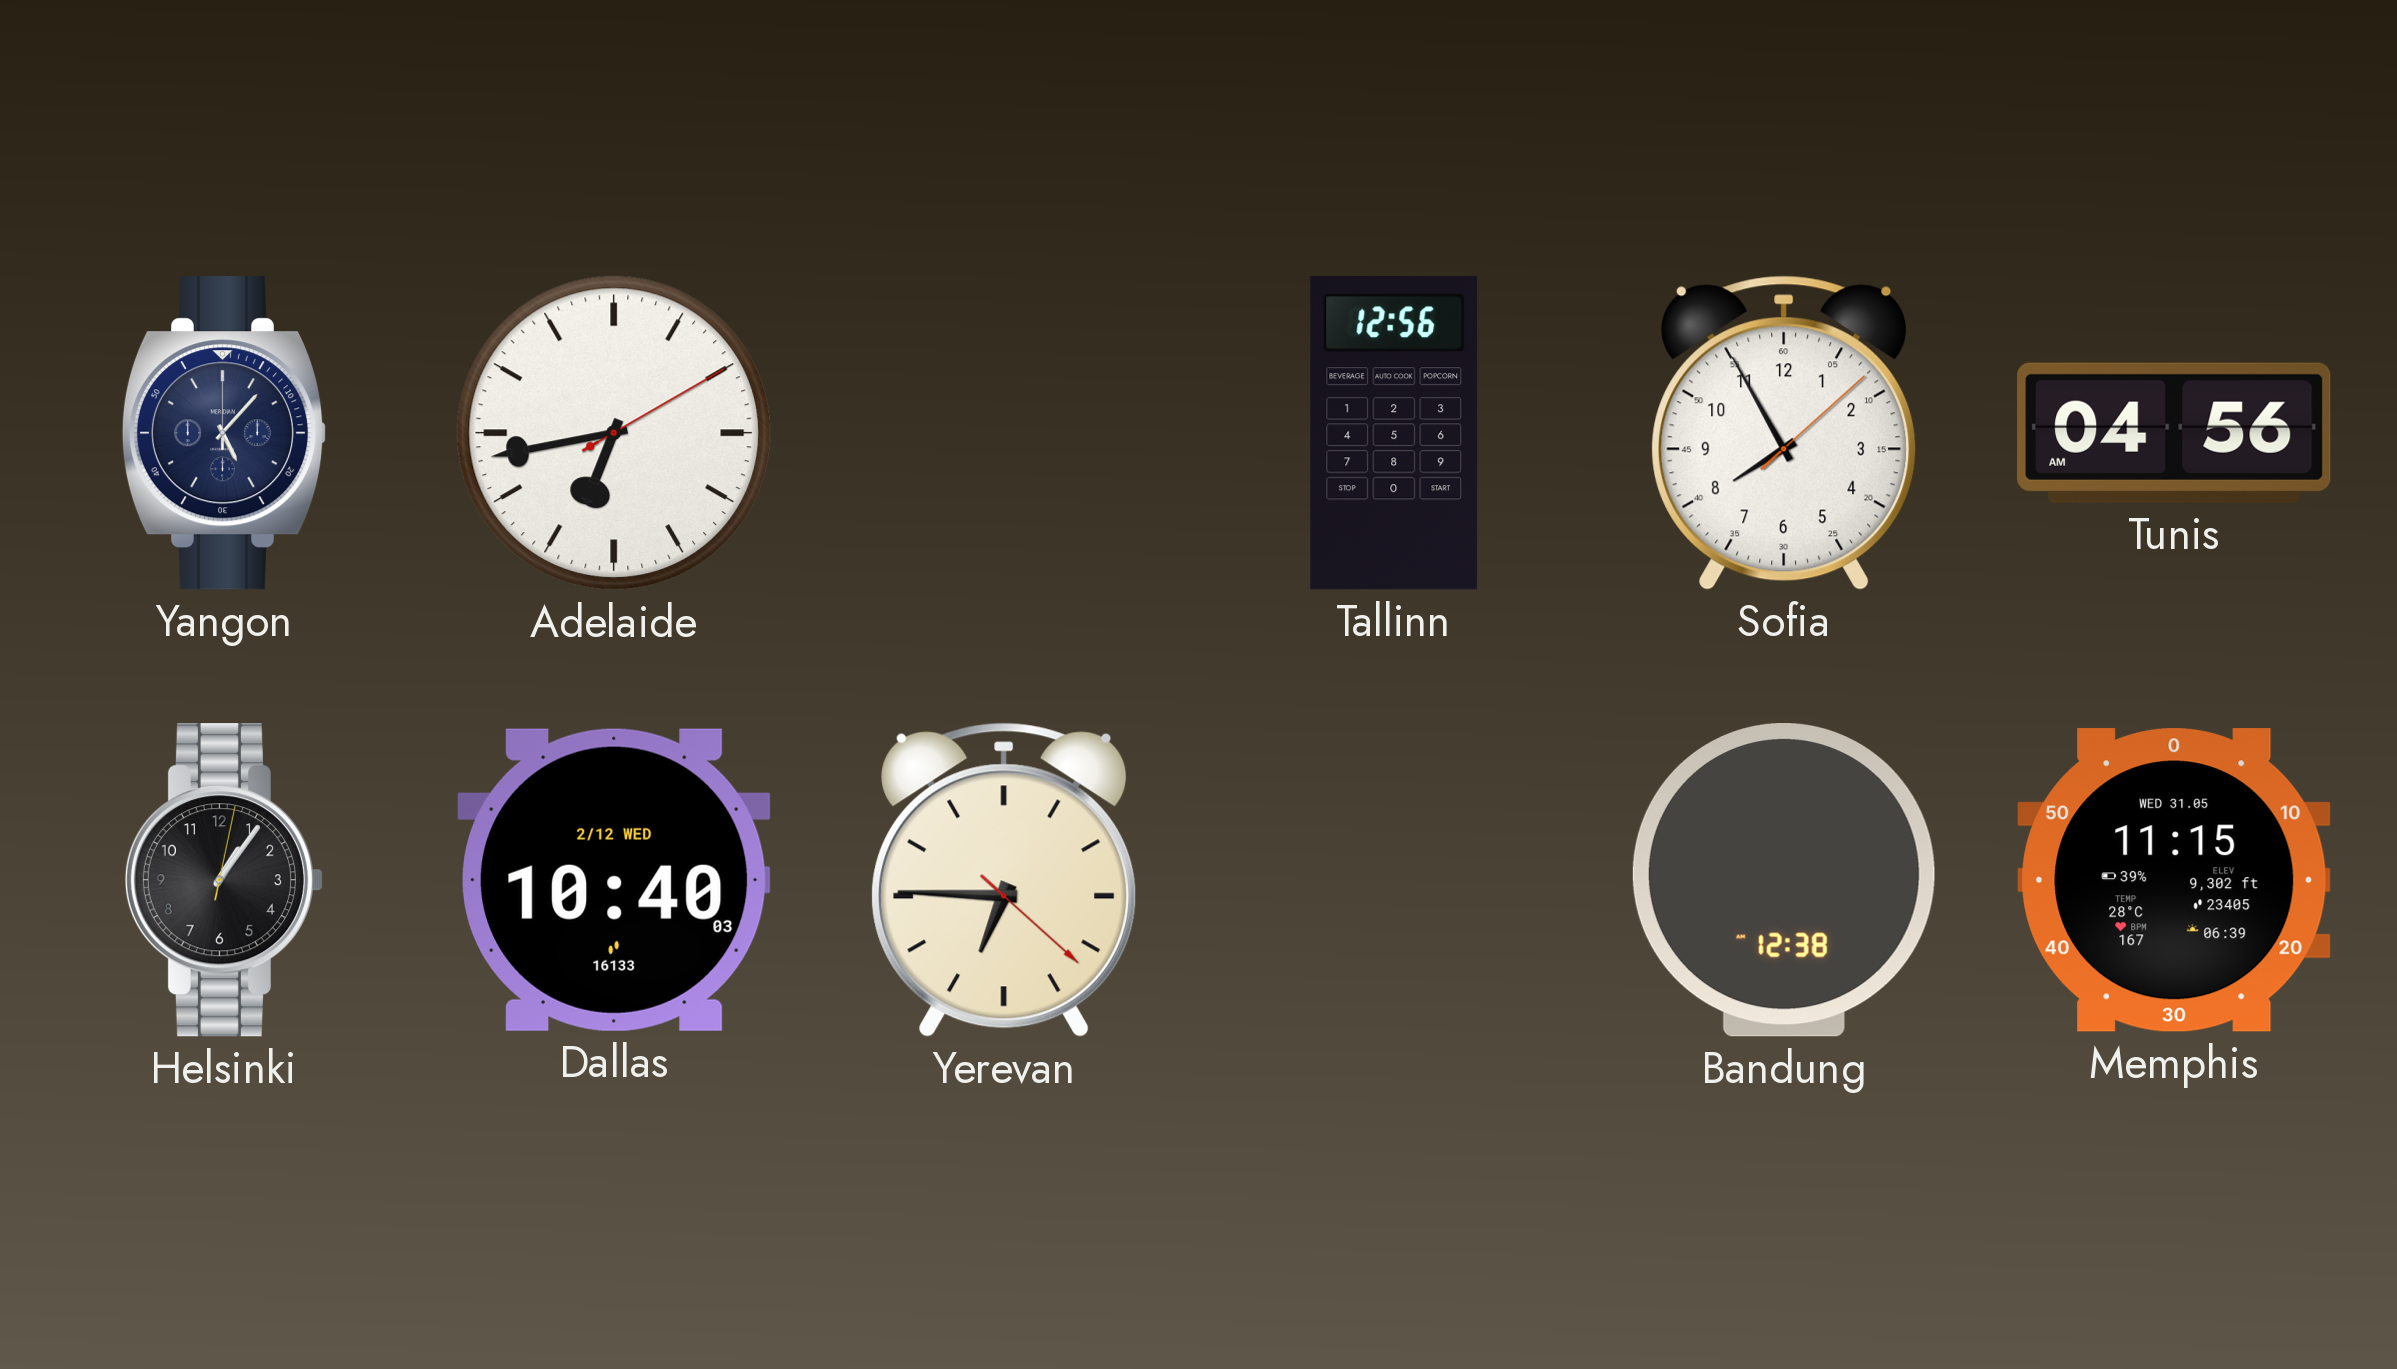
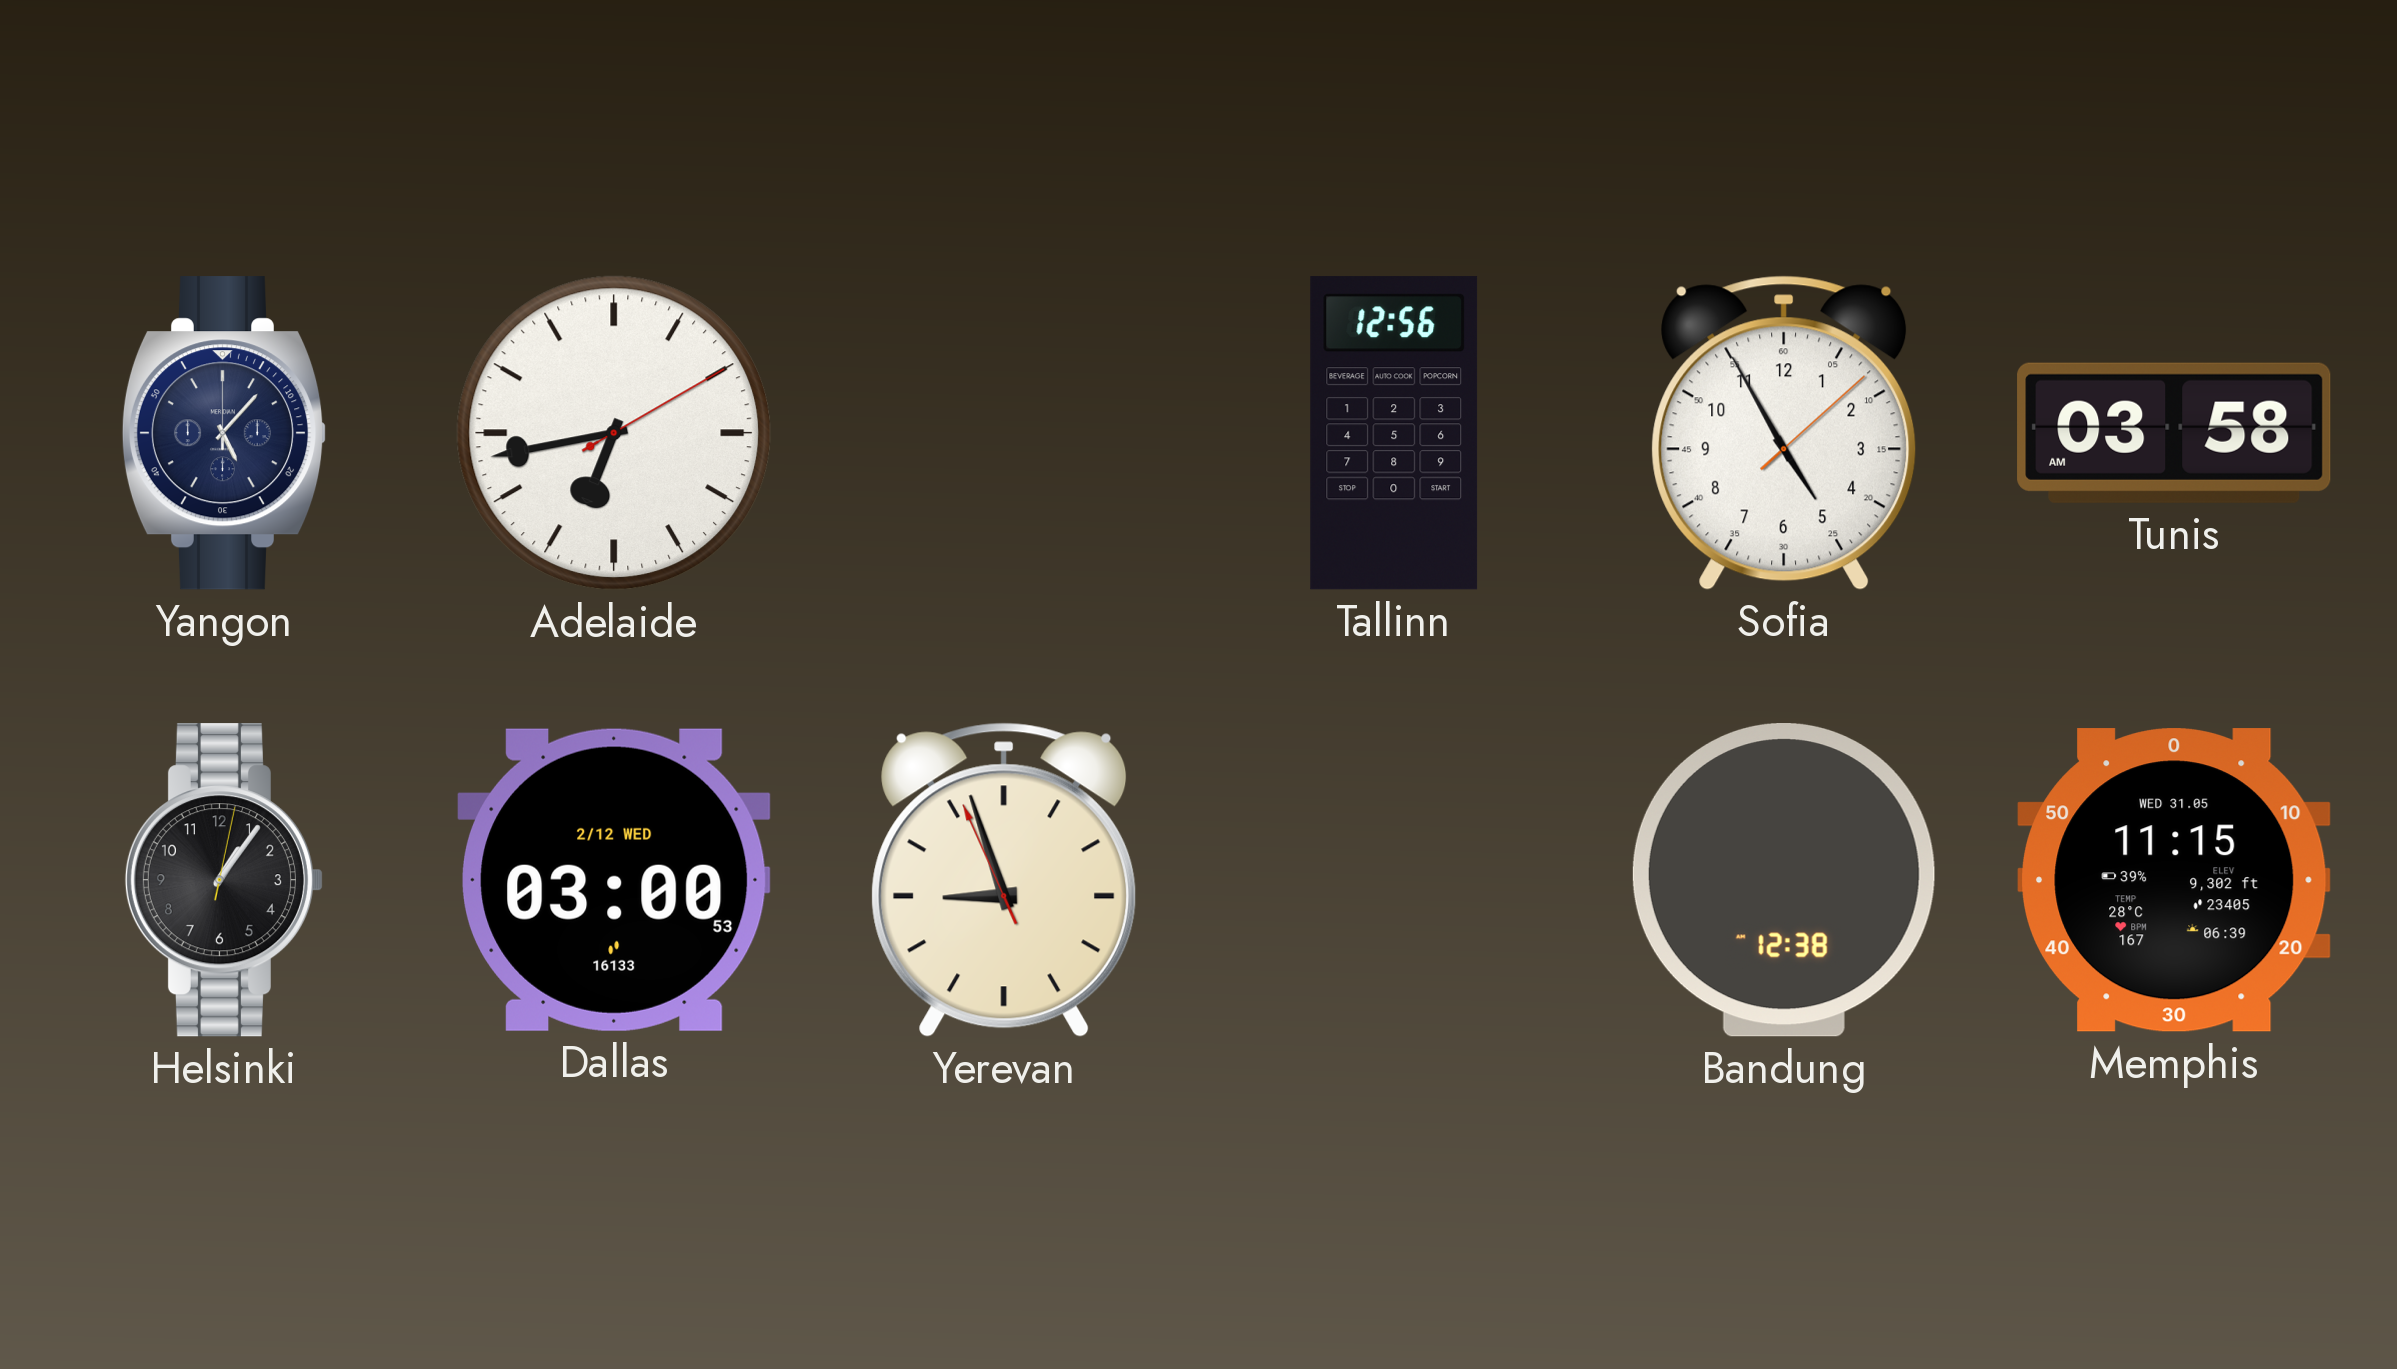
Sofia: 7:55 -> 4:55 (1784, 433)
Tunis: 04:56 -> 03:58 (2174, 433)
Dallas: 10:40 -> 03:00 (614, 880)
Yerevan: 6:45 -> 8:56 (1004, 880)
